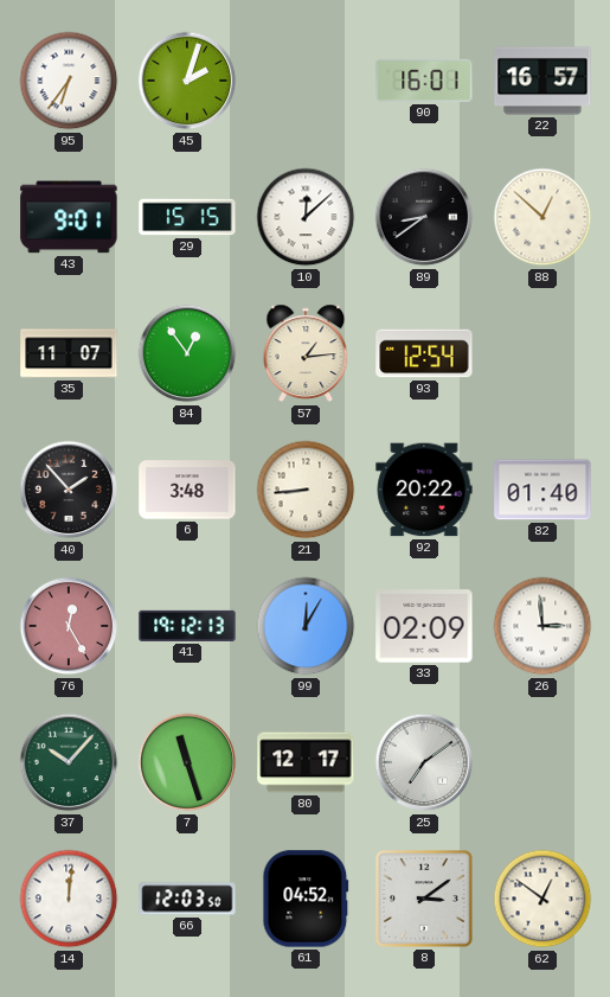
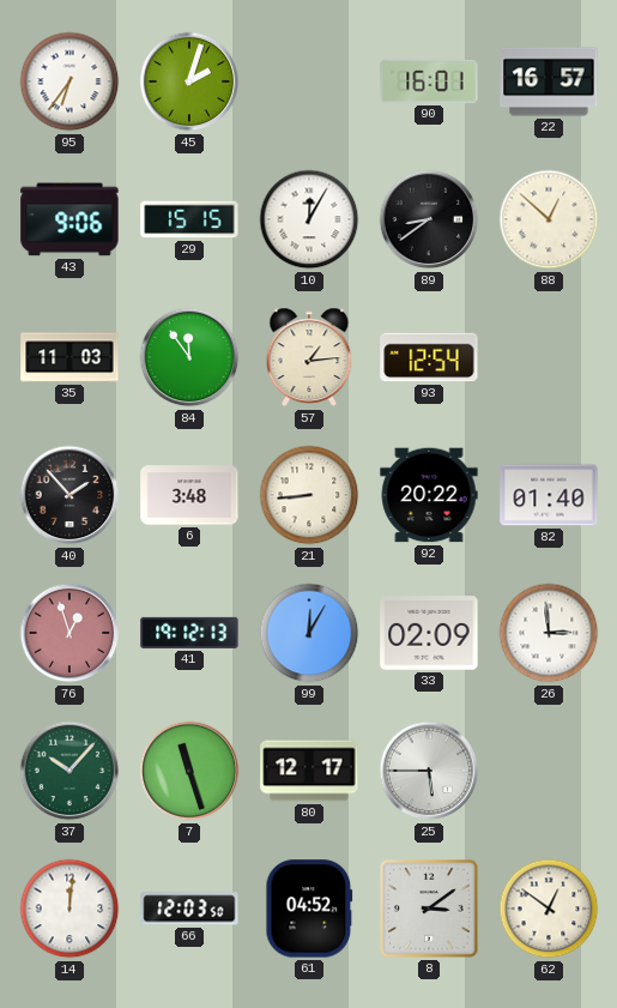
43: 9:01 -> 9:06 (69, 219)
10: 12:08 -> 12:05 (309, 219)
35: 11:07 -> 11:03 (69, 357)
84: 12:54 -> 11:54 (189, 357)
76: 12:25 -> 12:57 (69, 633)
25: 7:09 -> 5:45 (429, 771)
